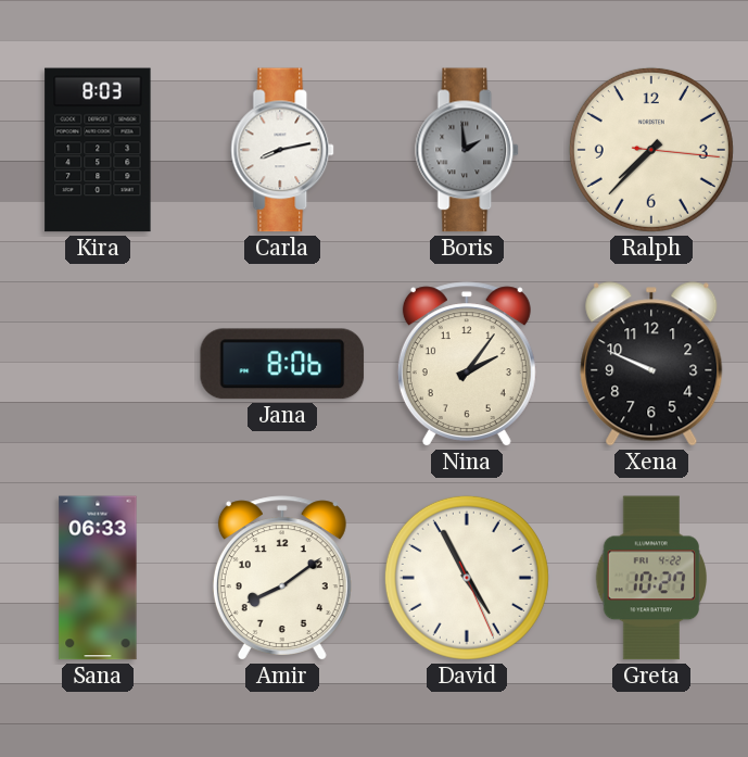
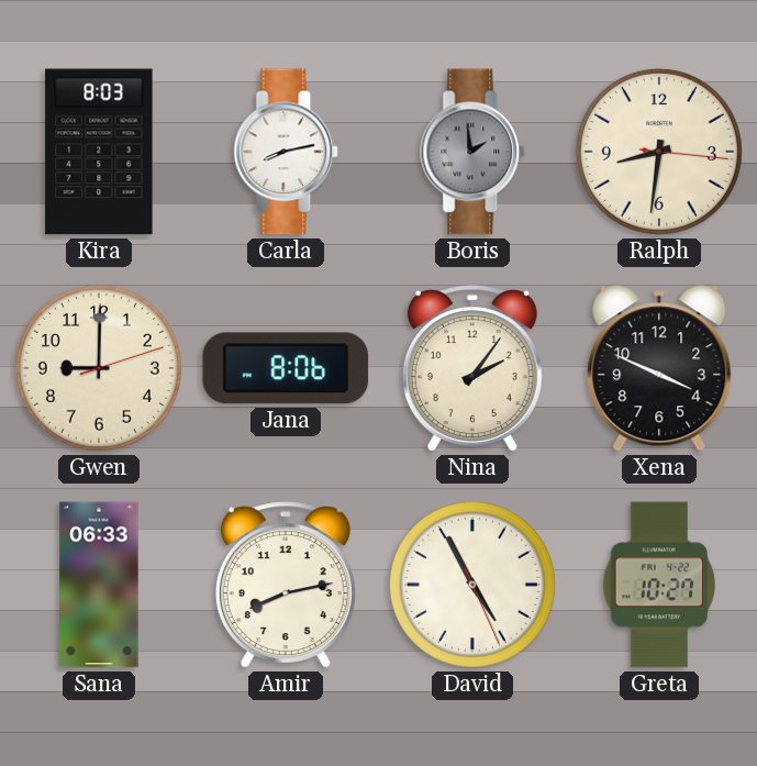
Ralph: 7:37 -> 8:31 (659, 152)
Gwen: none -> 9:00 (99, 368)
Xena: 9:49 -> 3:49 (659, 368)
Amir: 8:09 -> 8:13 (286, 585)
